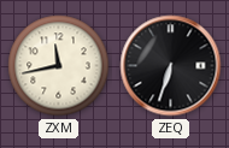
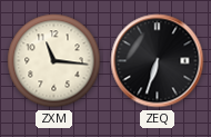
ZXM: 11:43 -> 11:16 (54, 61)
